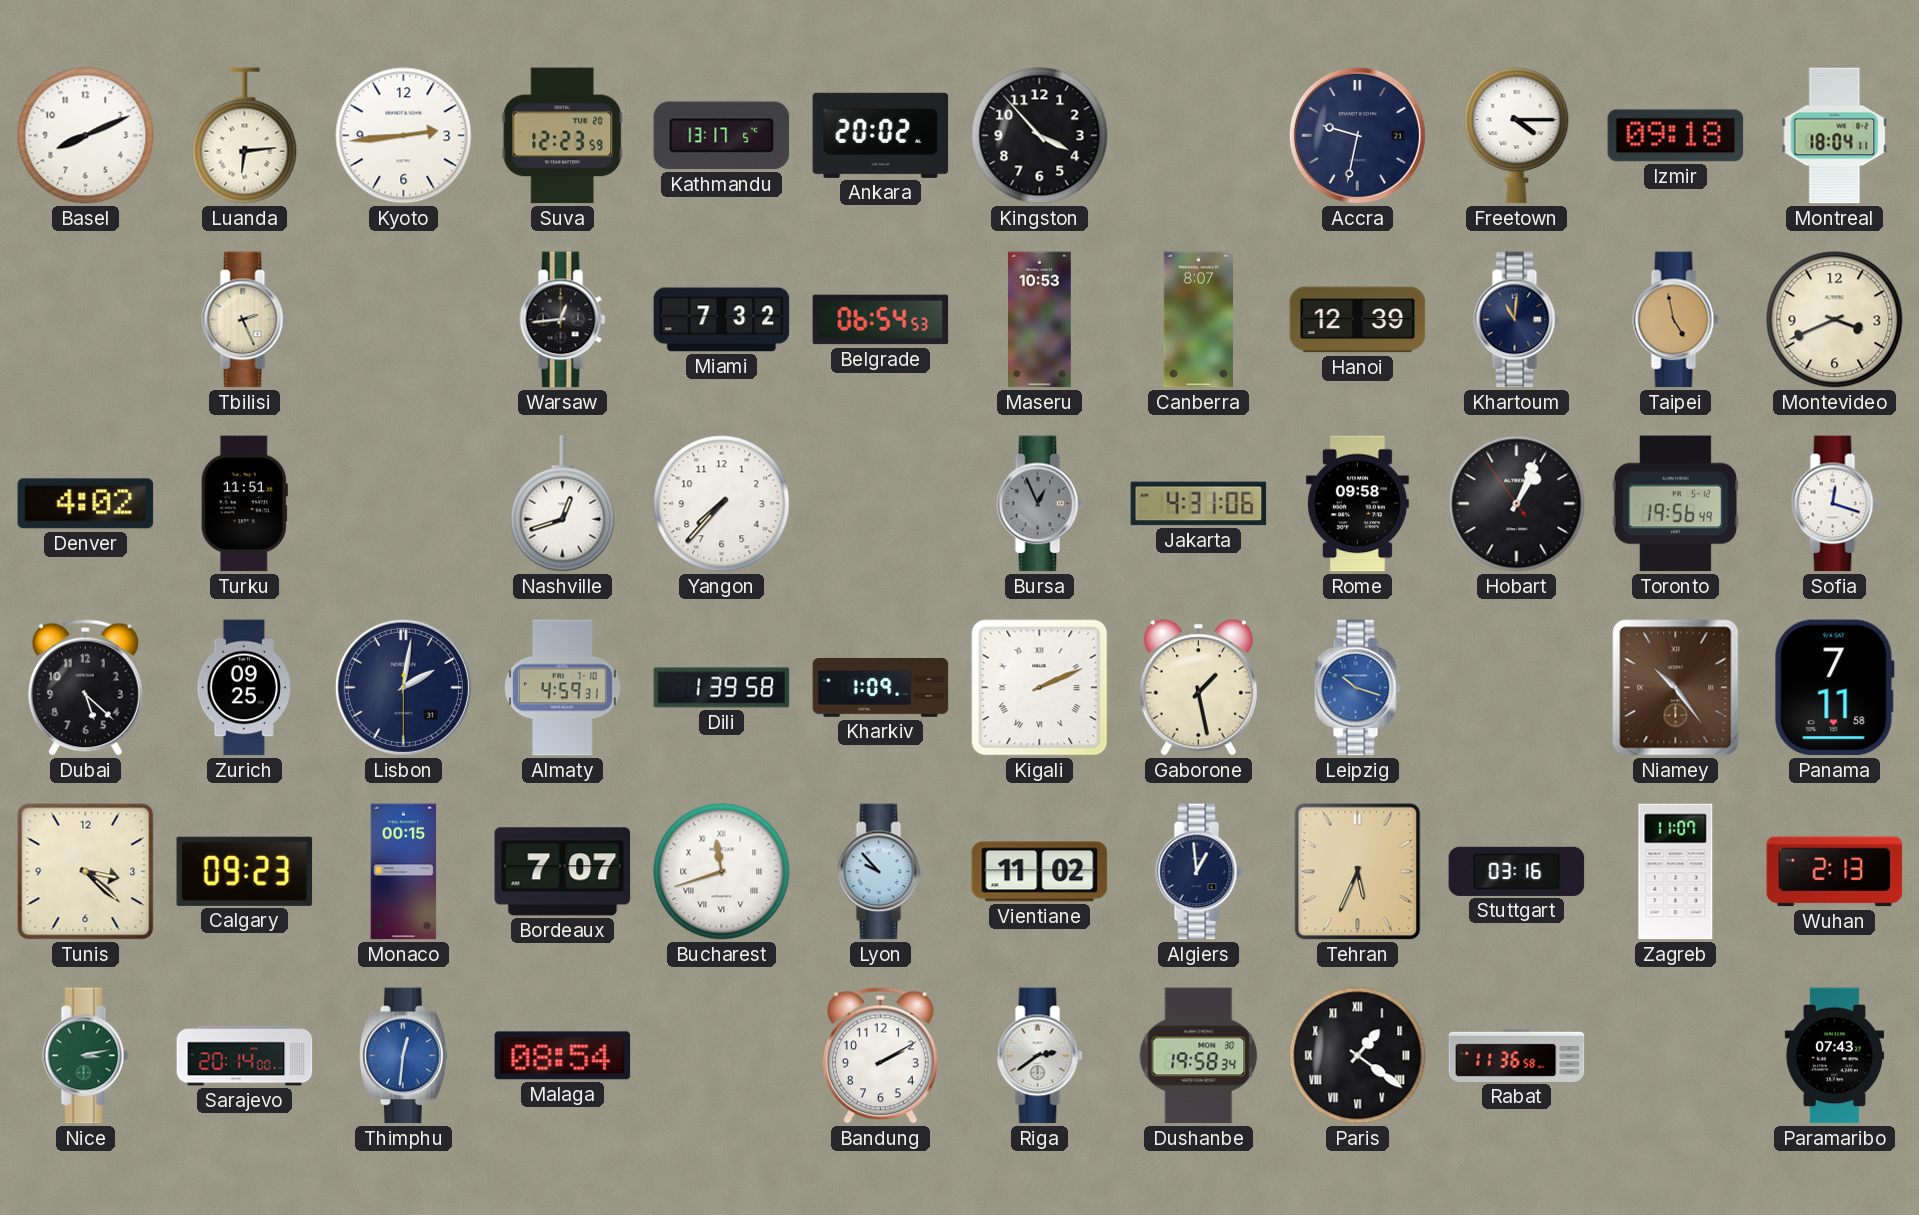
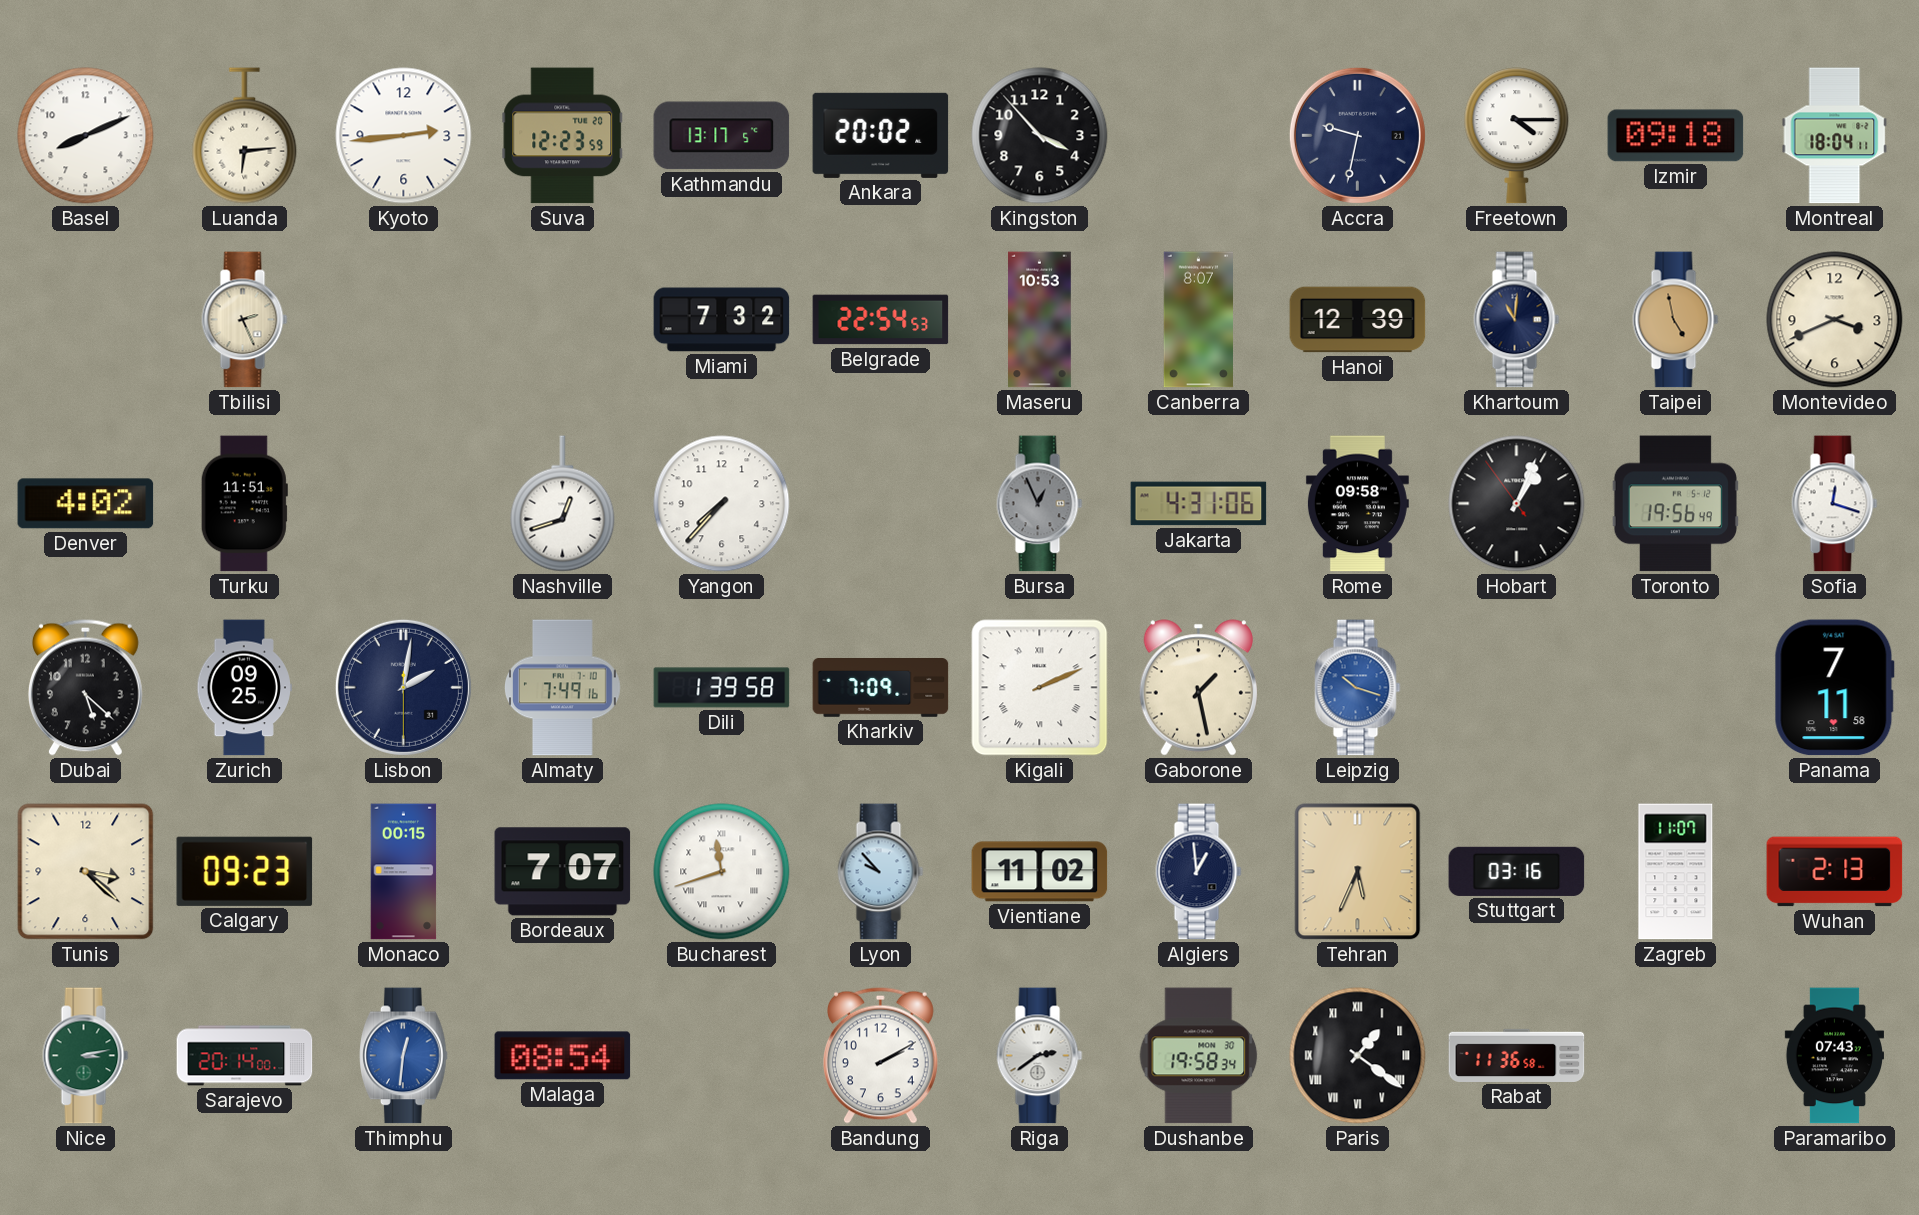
Warsaw: 12:44 -> none (563, 320)
Belgrade: 06:54 -> 22:54 (881, 320)
Almaty: 4:59 -> 7:49 (562, 688)
Kharkiv: 1:09 -> 7:09 (881, 688)
Niamey: 10:24 -> none (1676, 688)
